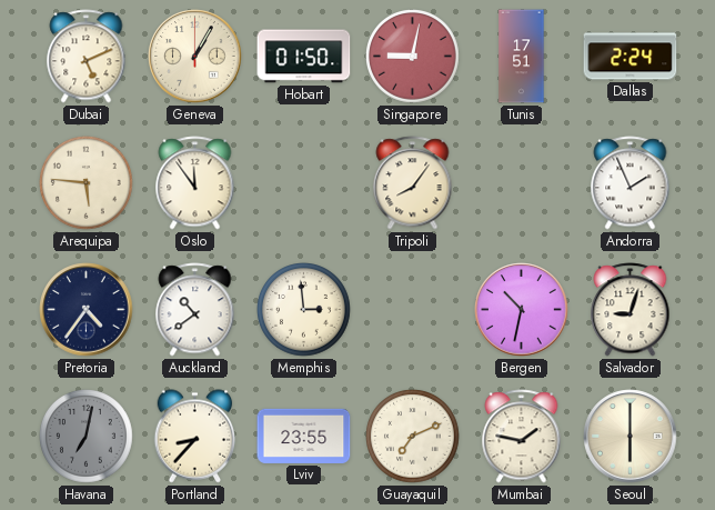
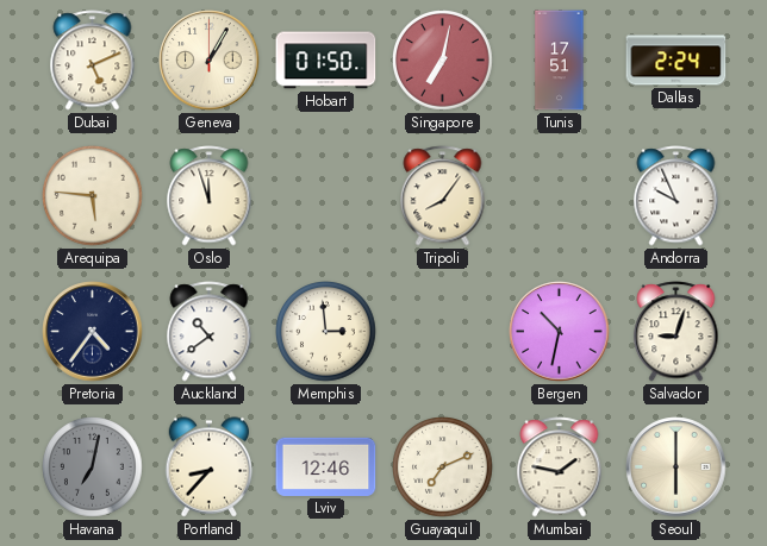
Singapore: 9:02 -> 7:02 (443, 61)
Oslo: 11:54 -> 11:57 (210, 196)
Andorra: 1:56 -> 9:56 (676, 196)
Lviv: 23:55 -> 12:46 (326, 466)
